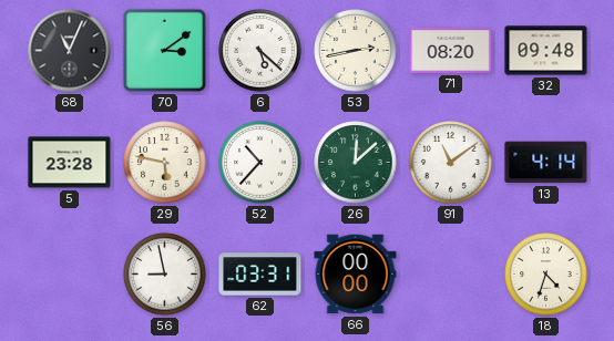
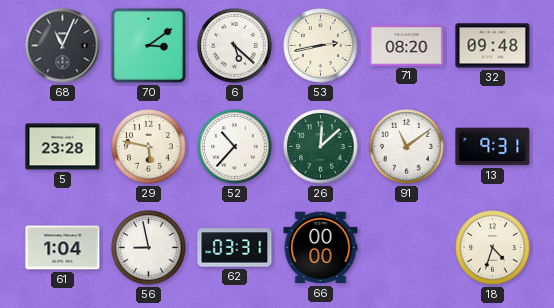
13: 4:14 -> 9:31 (493, 147)
61: none -> 1:04 (63, 248)
